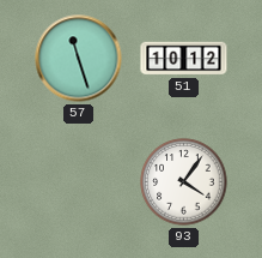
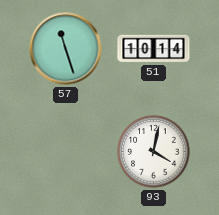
51: 10:12 -> 10:14 (154, 49)
93: 4:06 -> 4:02 (154, 152)
